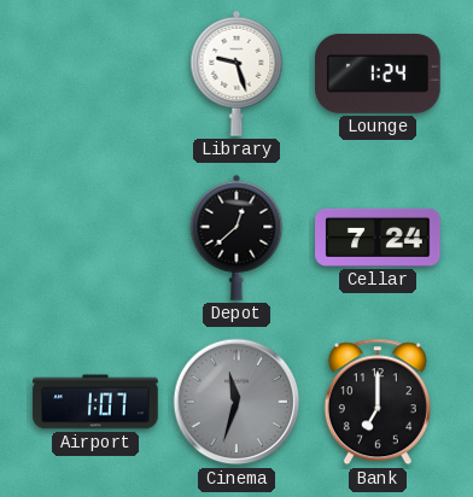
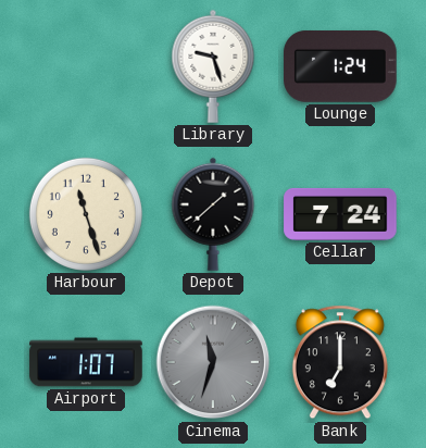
Harbour: none -> 11:27 (86, 214)
Depot: 12:38 -> 1:38 (213, 214)
